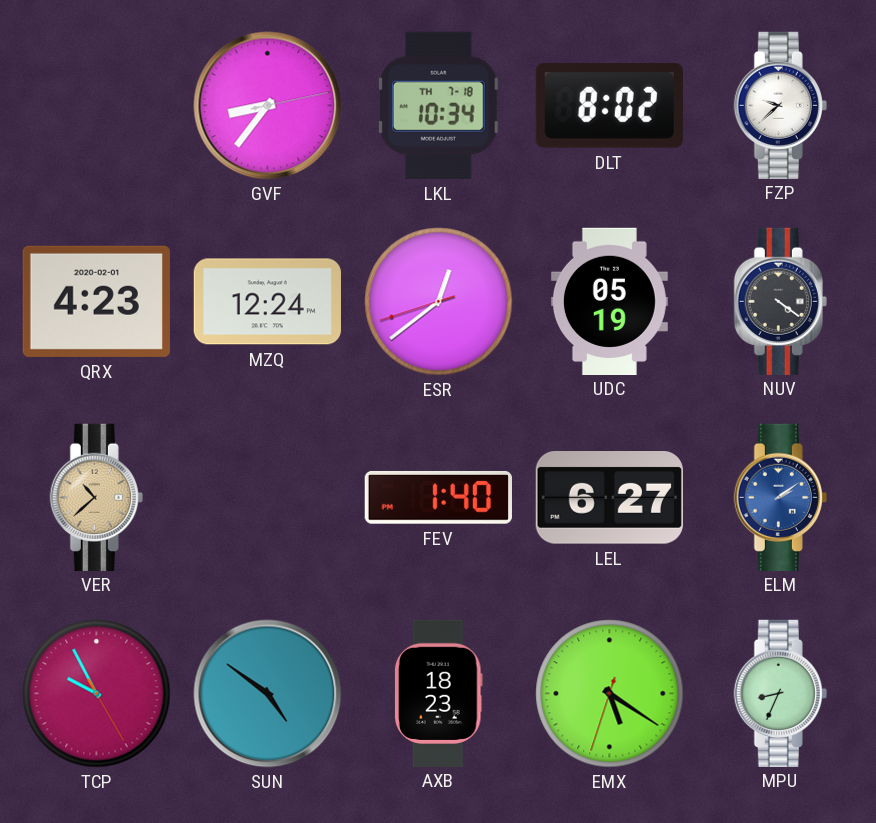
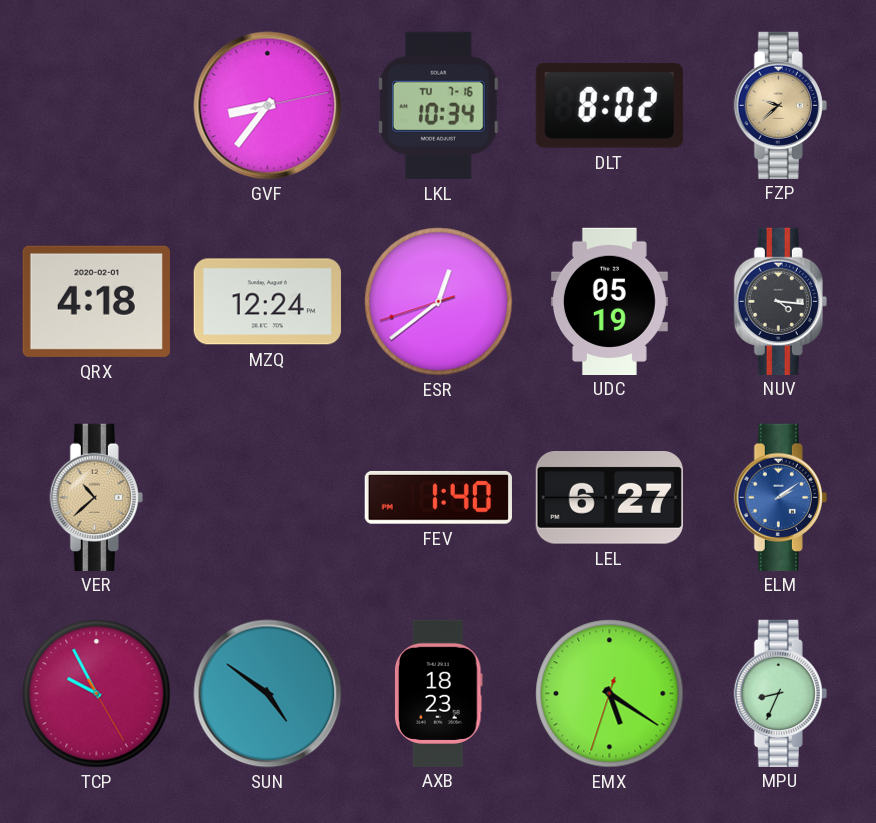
LKL date: TH 7-18 -> TU 7-16 (439, 105)
FZP dial: white -> champagne (780, 105)
QRX: 4:23 -> 4:18 (96, 301)
NUV: 4:21 -> 4:16 (780, 301)
